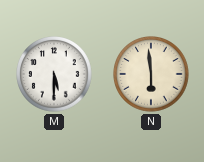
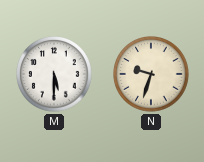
N: 5:59 -> 9:33 (151, 74)
